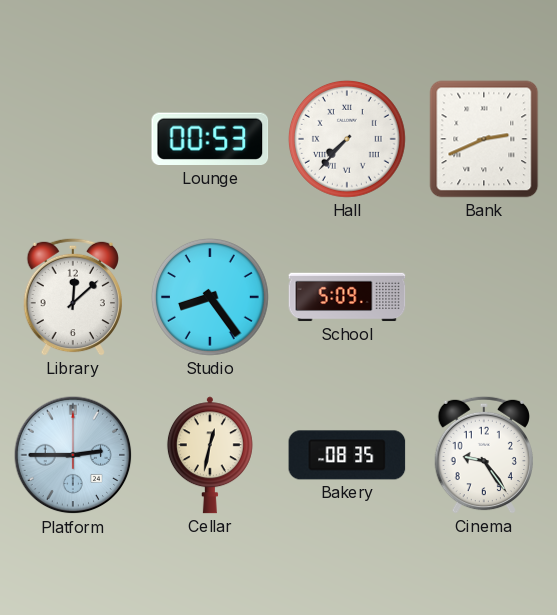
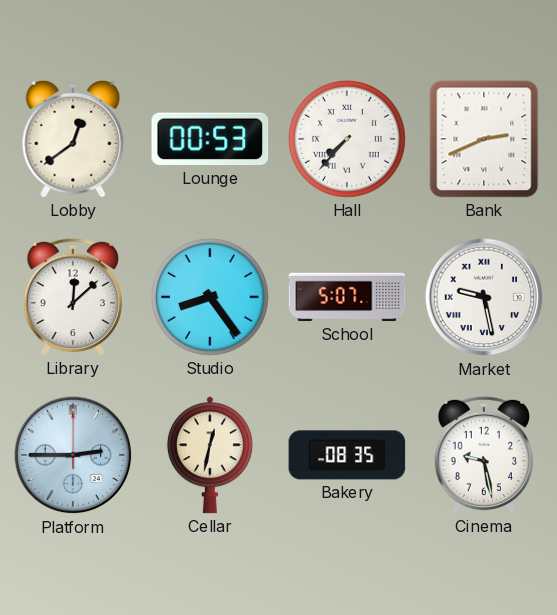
Lobby: none -> 12:39 (73, 139)
School: 5:09 -> 5:07 (347, 297)
Market: none -> 9:28 (484, 297)
Cinema: 9:24 -> 9:28 (483, 455)
